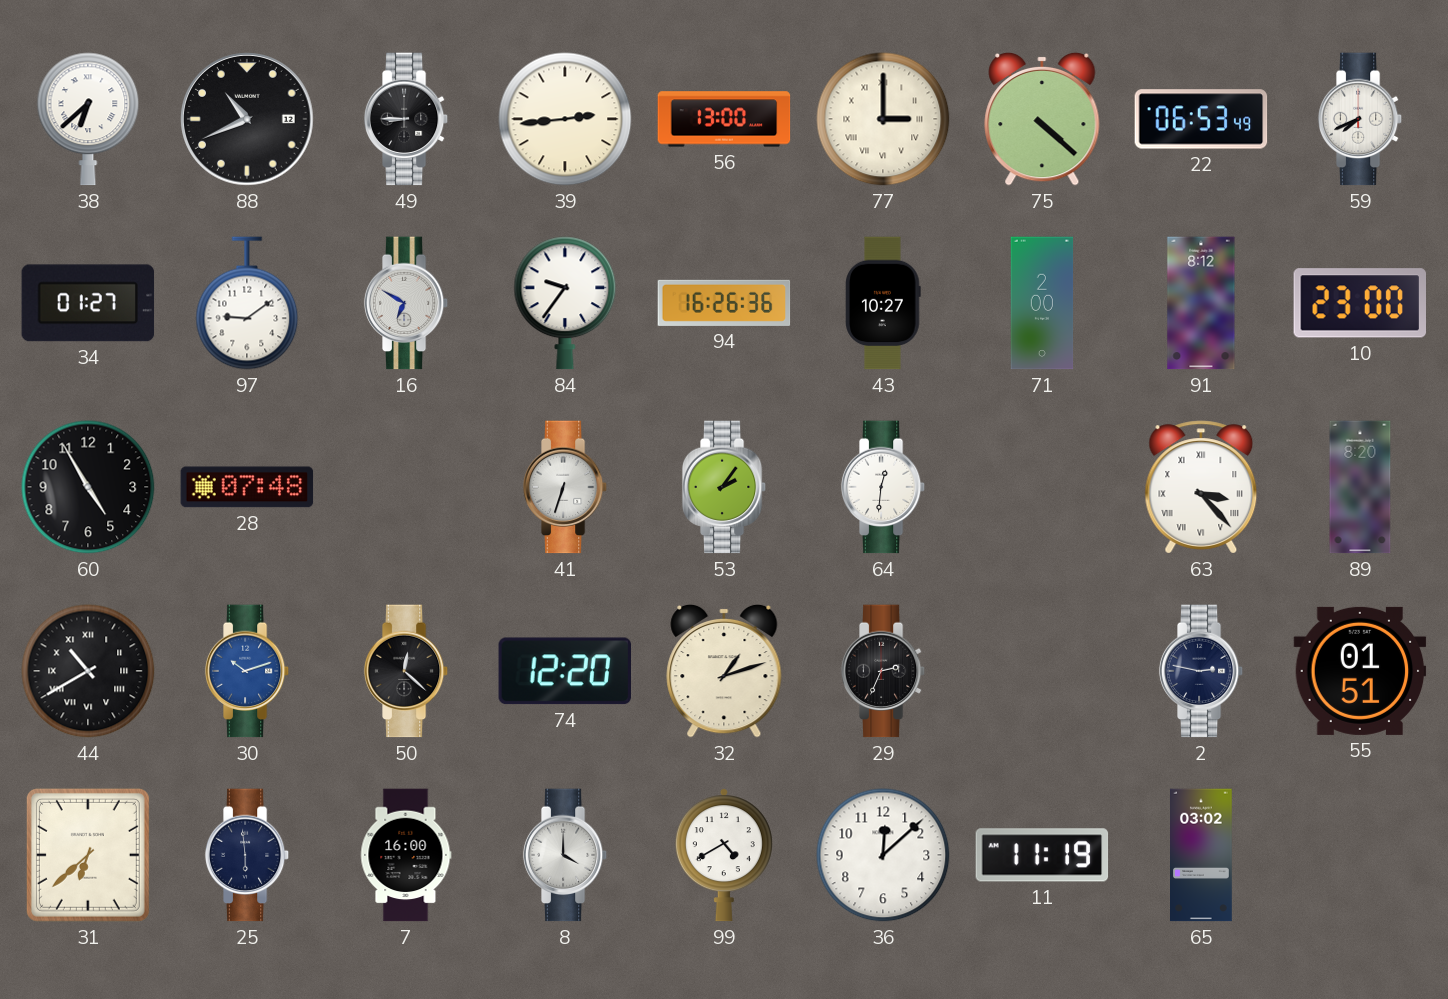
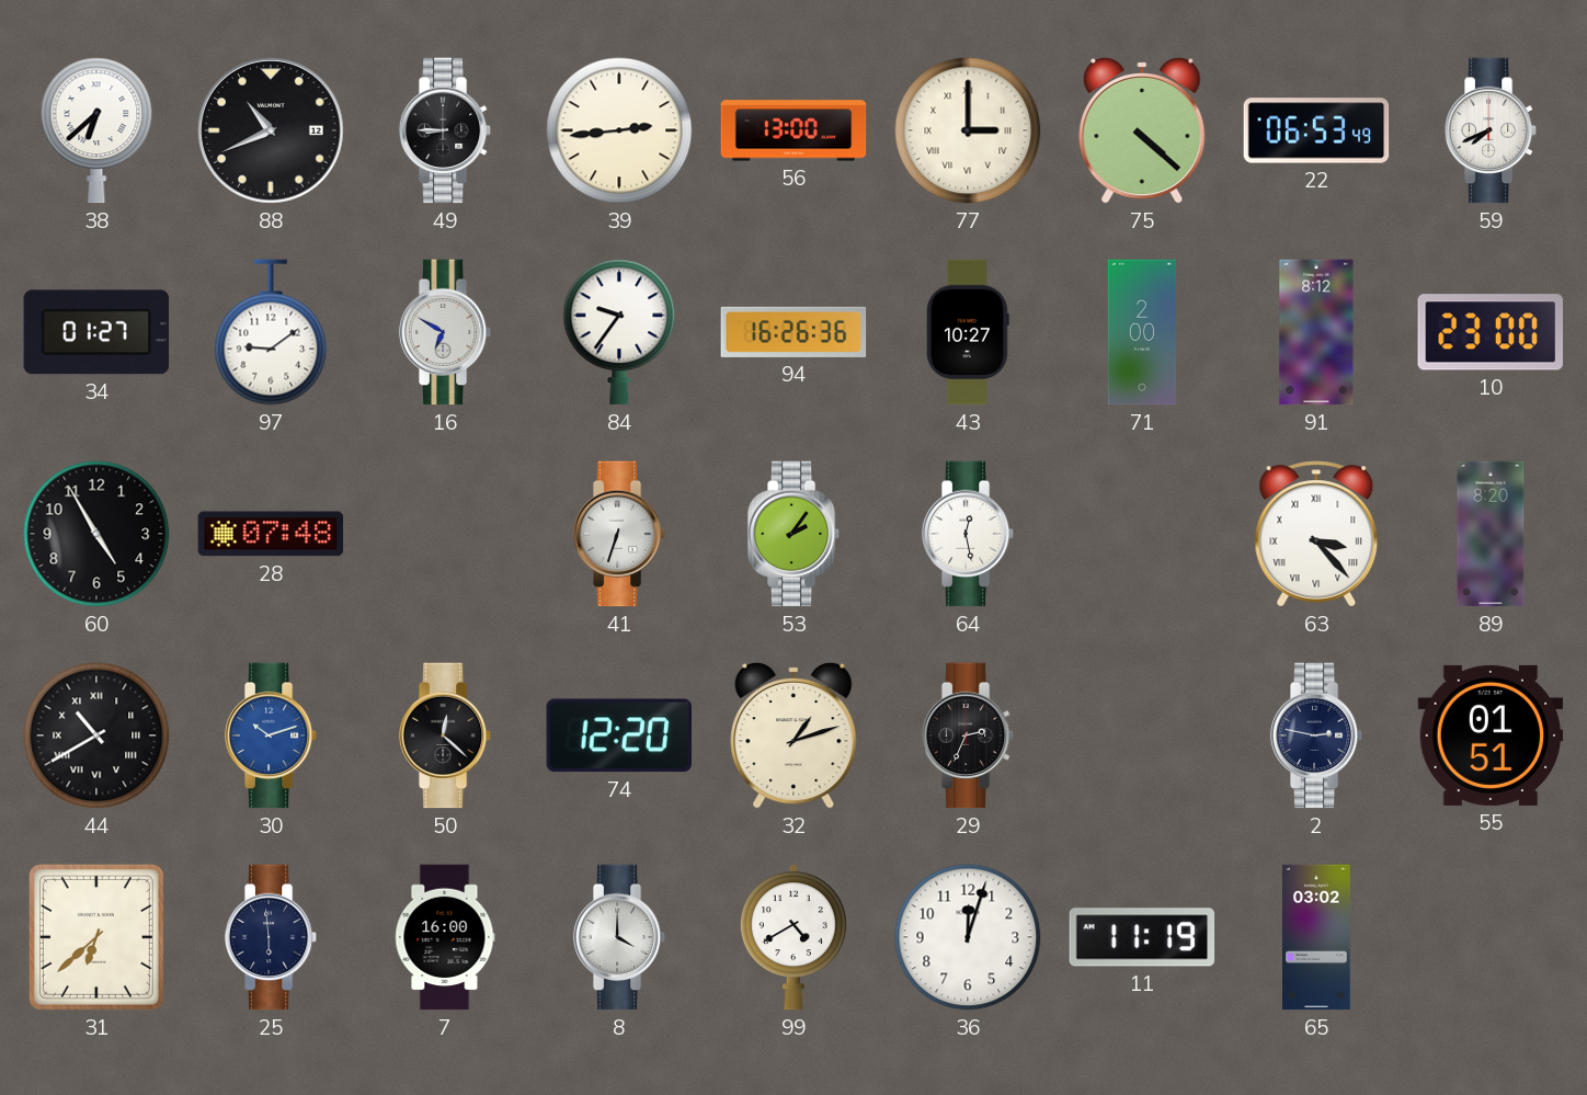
64: 12:31 -> 12:28 (968, 534)
36: 12:08 -> 12:03 (968, 937)
